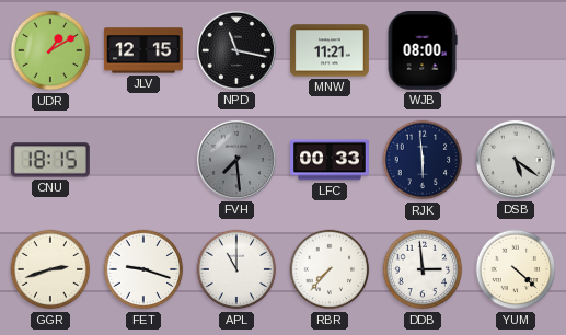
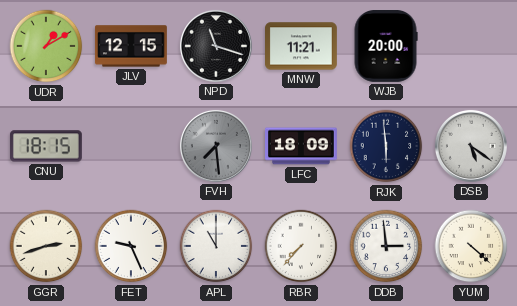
NPD: 11:17 -> 11:18 (216, 46)
WJB: 08:00 -> 20:00 (386, 47)
LFC: 00:33 -> 18:09 (302, 146)
FET: 9:18 -> 9:26 (131, 246)
